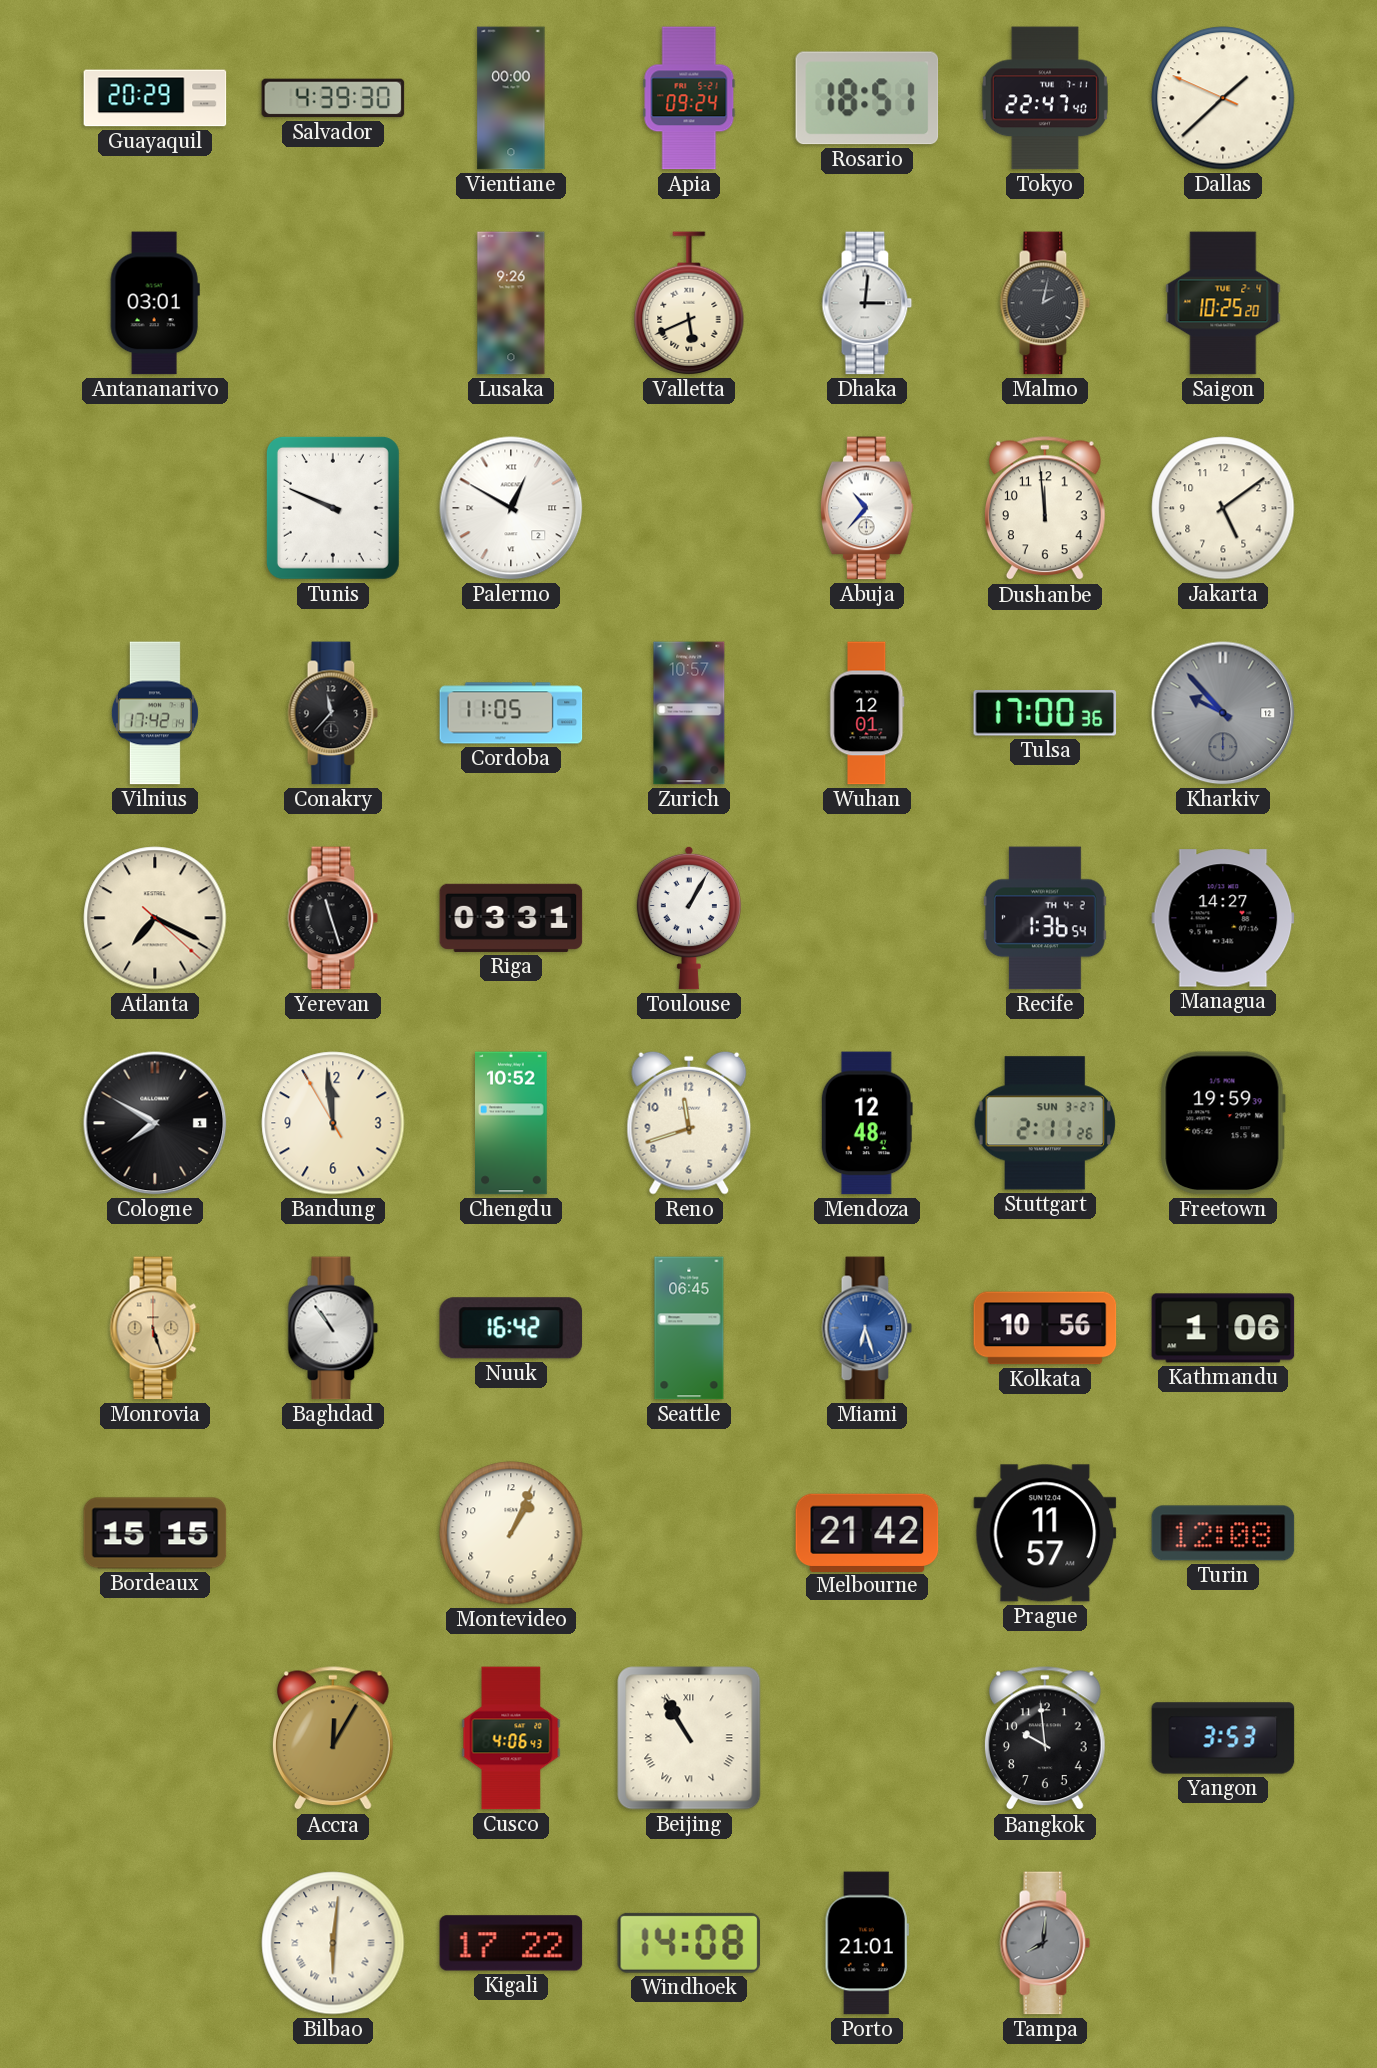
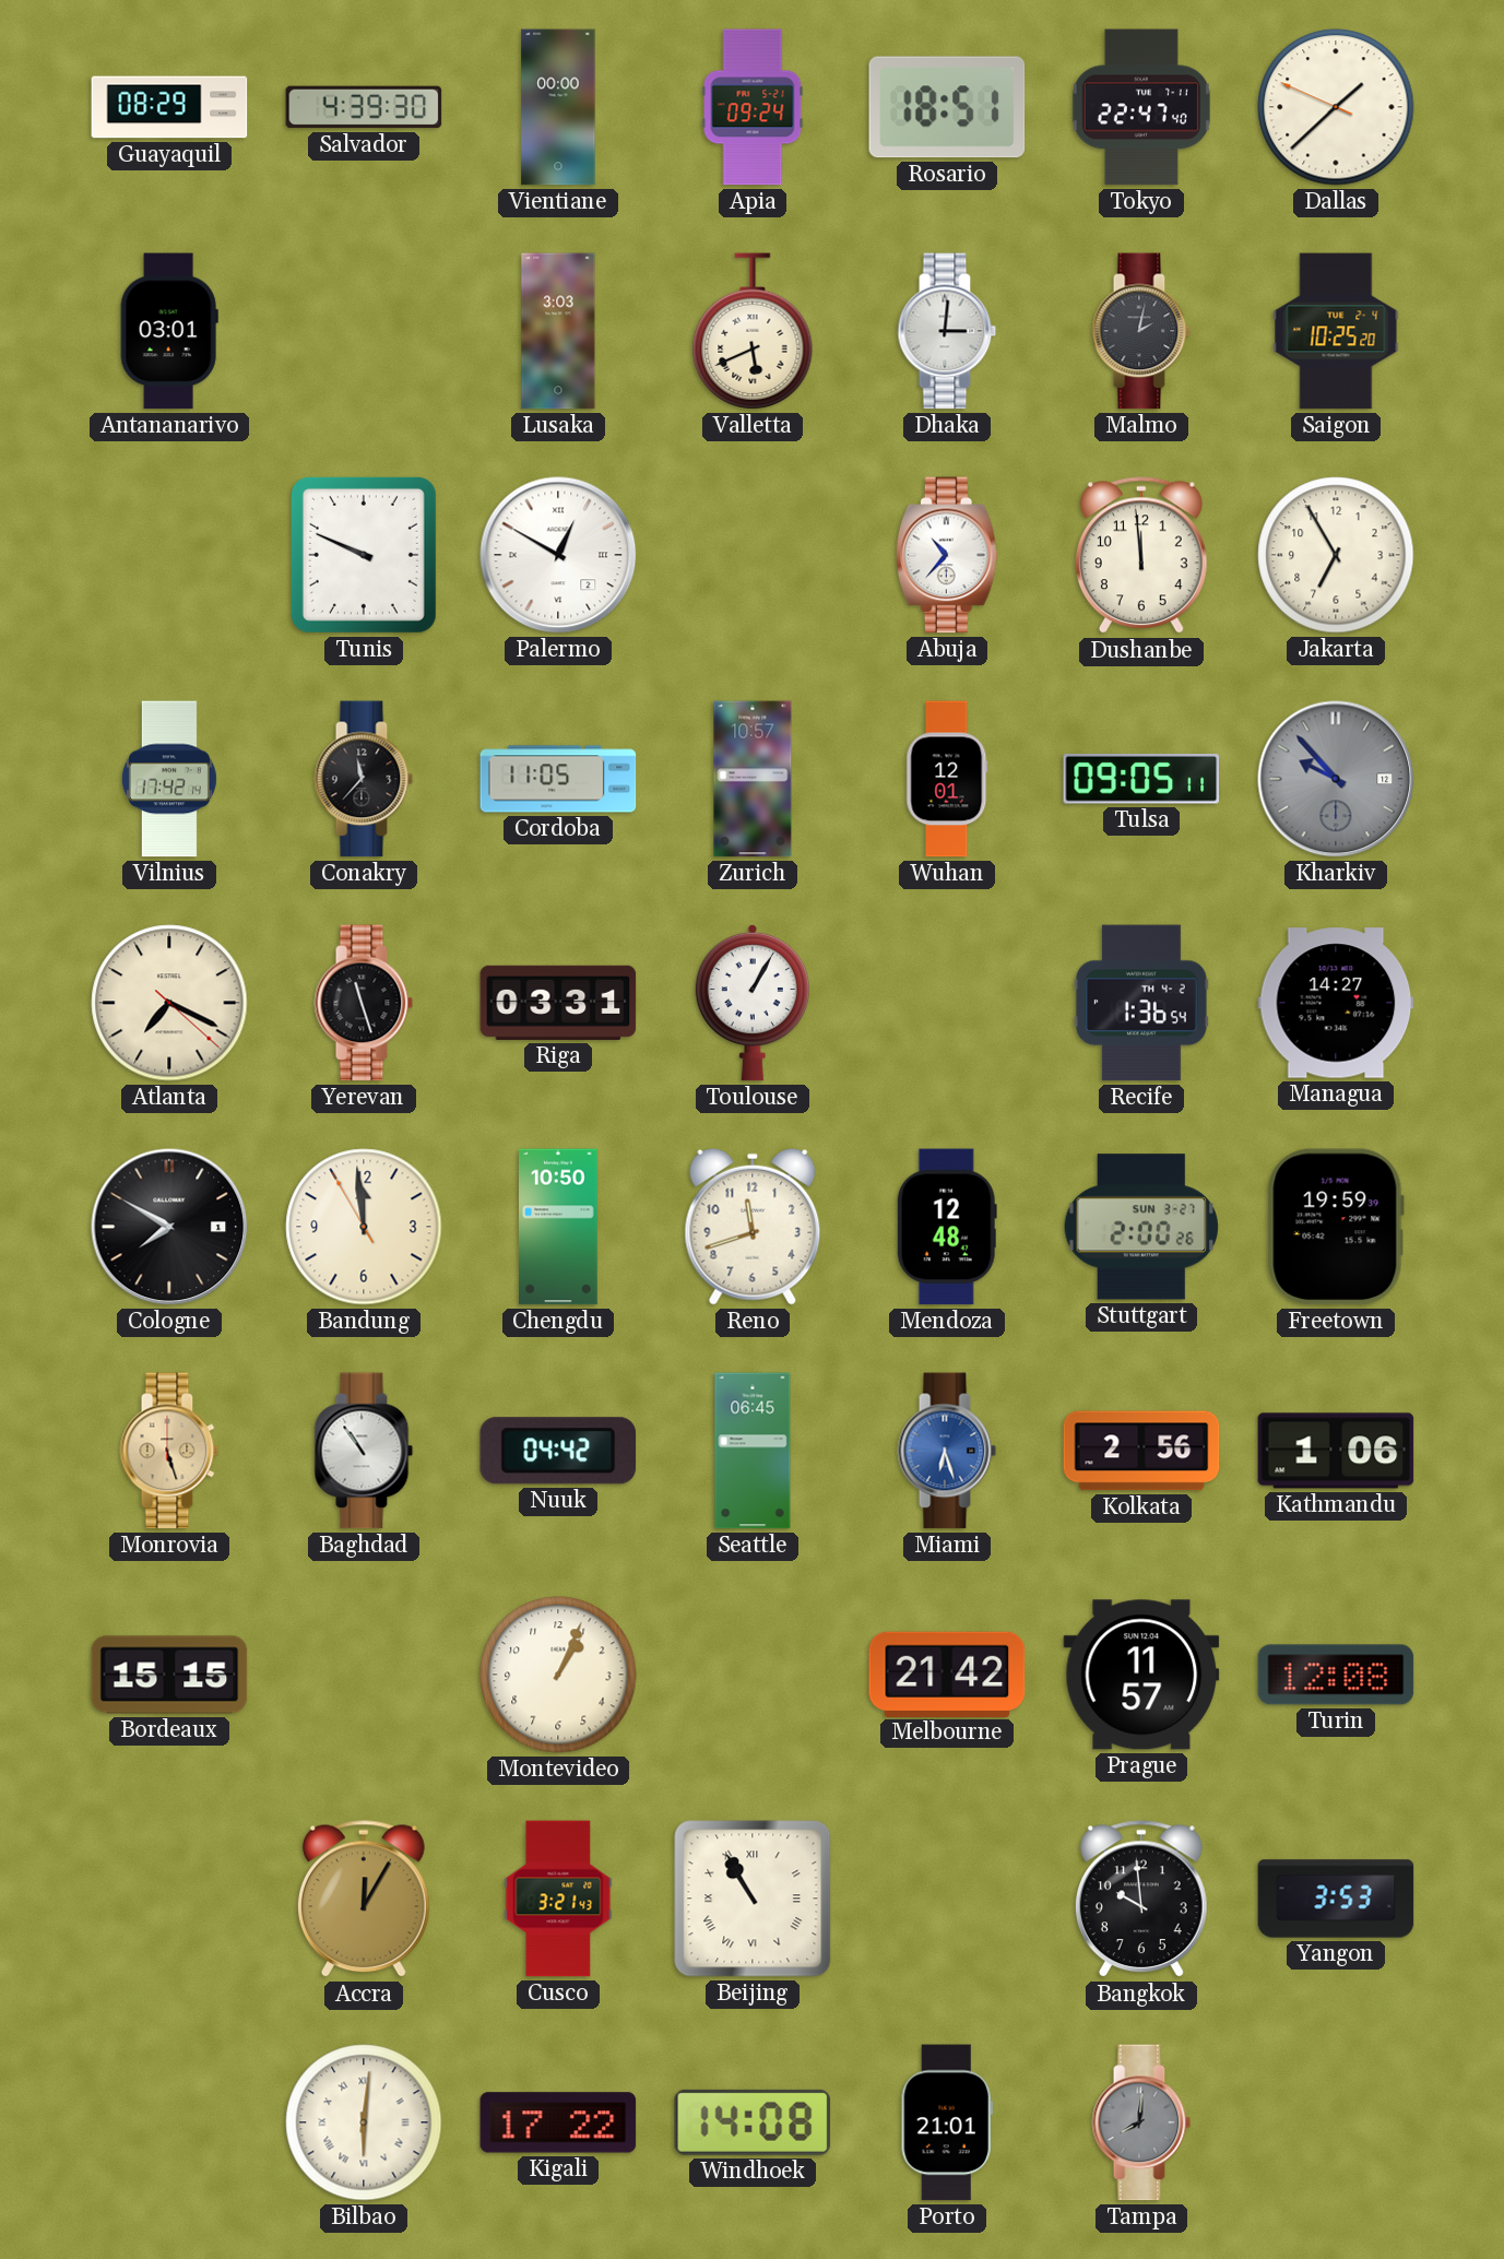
Guayaquil: 20:29 -> 08:29 (169, 107)
Lusaka: 9:26 -> 3:03 (558, 331)
Jakarta: 5:09 -> 6:55 (1336, 555)
Tulsa: 17:00 -> 09:05 (1141, 780)
Chengdu: 10:52 -> 10:50 (559, 1227)
Stuttgart: 2:11 -> 2:00 (1140, 1227)
Nuuk: 16:42 -> 04:42 (558, 1451)
Kolkata: 10:56 -> 2:56 (1141, 1451)
Cusco: 4:06 -> 3:21 (558, 1899)
